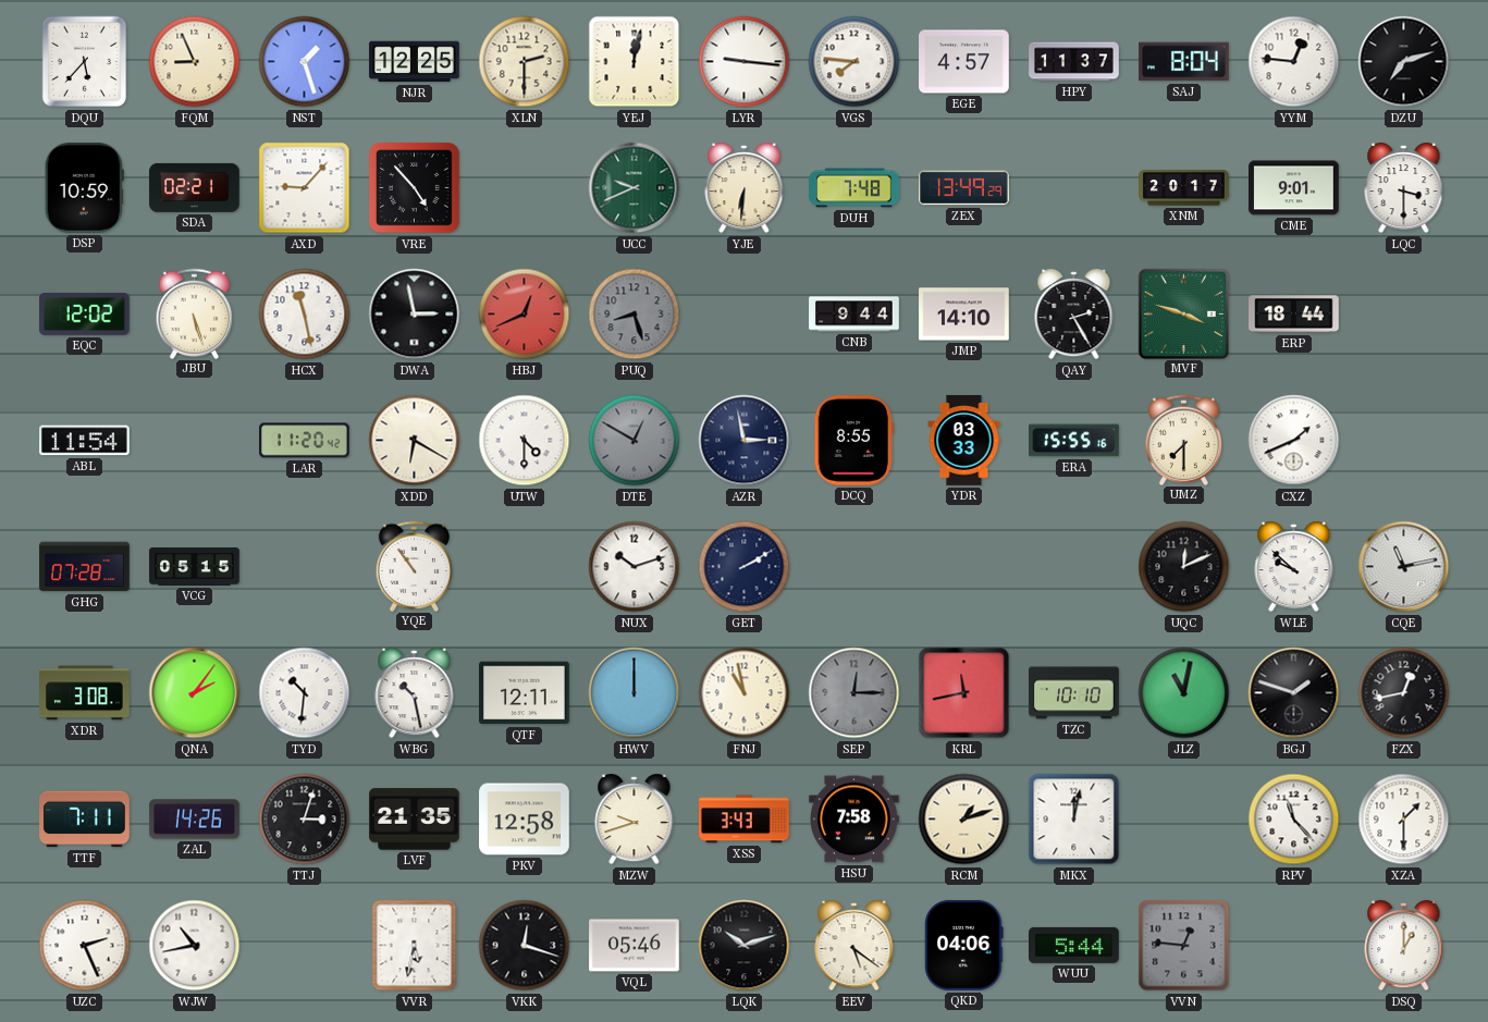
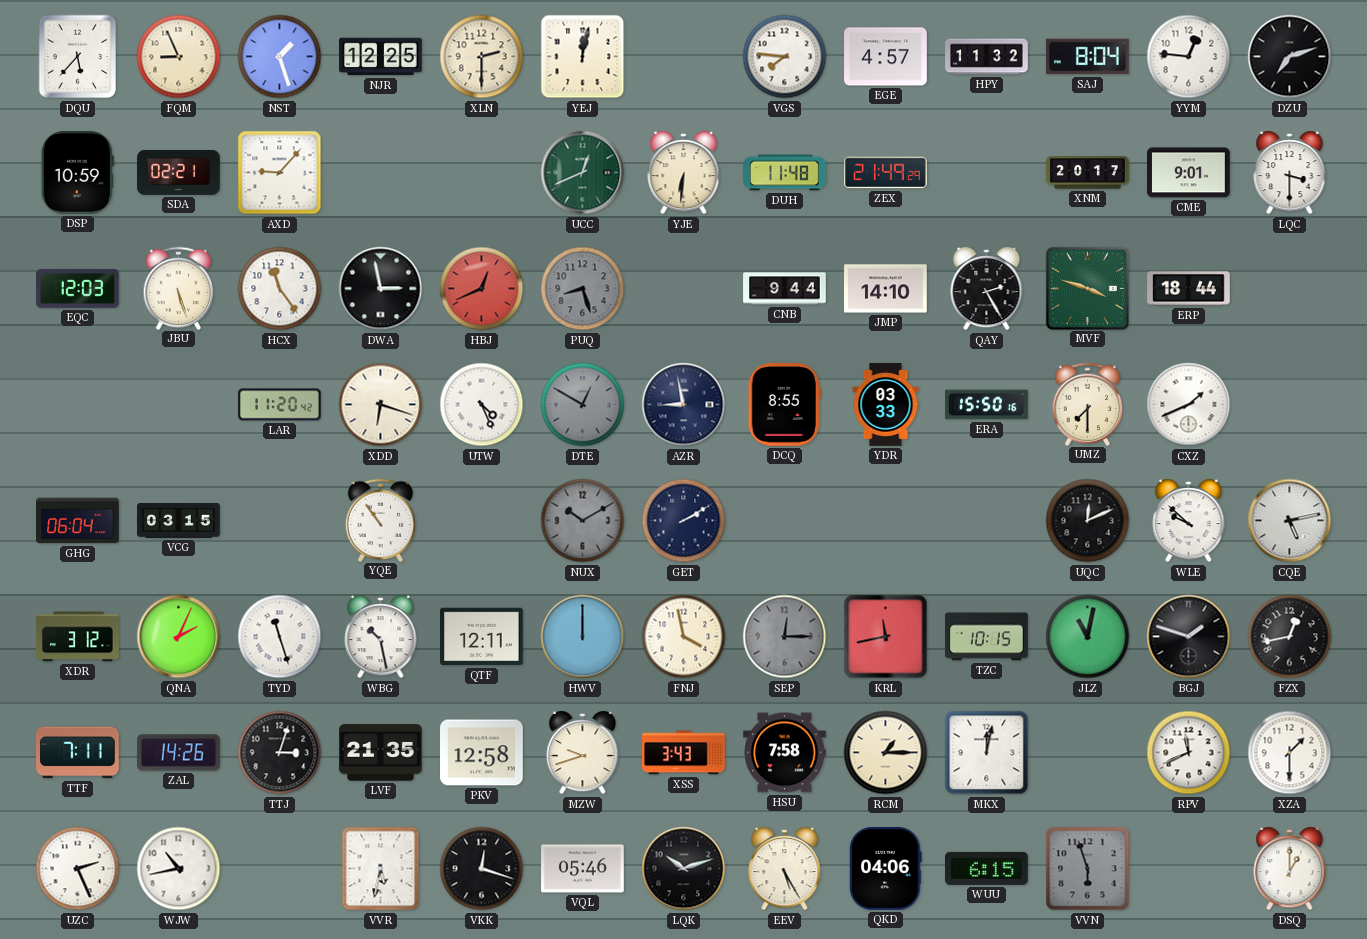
LYR: 9:16 -> none (745, 62)
HPY: 11:37 -> 11:32 (987, 57)
VRE: 4:53 -> none (415, 188)
UCC: 9:41 -> 12:41 (583, 173)
DUH: 7:48 -> 11:48 (785, 173)
ZEX: 13:49 -> 21:49 (886, 173)
EQC: 12:02 -> 12:03 (78, 288)
HCX: 11:28 -> 11:24 (280, 289)
ABL: 11:54 -> none (85, 441)
XDD: 6:20 -> 6:18 (381, 405)
UTW: 4:30 -> 4:26 (482, 405)
AZR: 2:58 -> 8:58 (684, 405)
ERA: 15:55 -> 15:50 (987, 405)
GHG: 07:28 -> 06:04 (78, 521)
VCG: 05:15 -> 03:15 (179, 521)
NUX: 10:12 -> 10:10 (583, 521)
NUX dial: white -> grey (583, 521)
CQE: 11:13 -> 5:13 (1290, 521)
XDR: 3:08 -> 3:12 (78, 637)
QNA: 2:06 -> 2:04 (179, 637)
TYD: 10:31 -> 11:27 (280, 637)
FNJ: 10:58 -> 3:58 (684, 637)
TZC: 10:10 -> 10:15 (987, 637)
RCM: 1:12 -> 1:15 (886, 753)
RPV: 11:23 -> 11:41 (1189, 753)
EEV: 5:21 -> 5:25 (785, 869)
WUU: 5:44 -> 6:15 (987, 868)
VVN: 12:46 -> 5:57 (1088, 869)
